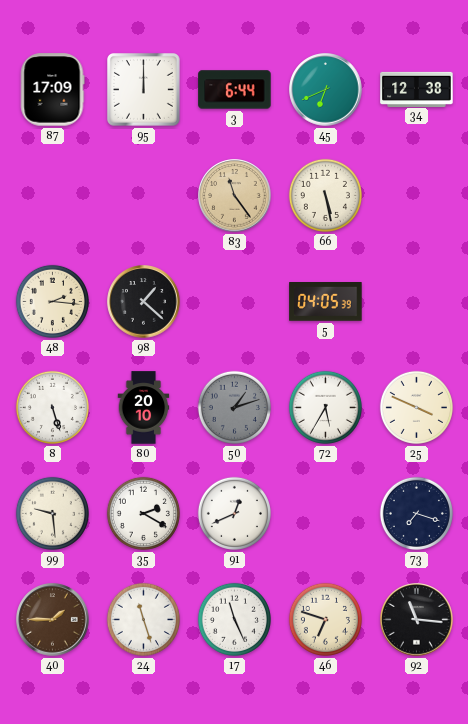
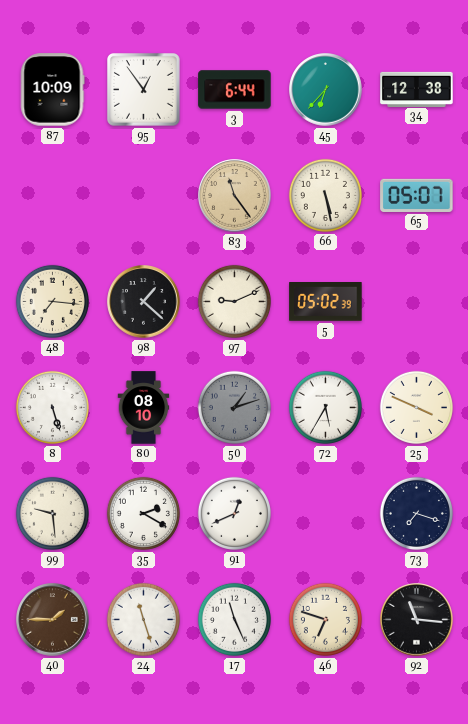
87: 17:09 -> 10:09 (52, 90)
95: 12:00 -> 12:54 (144, 90)
45: 6:41 -> 6:37 (326, 90)
65: none -> 05:07 (417, 195)
48: 2:16 -> 7:16 (52, 301)
97: none -> 9:11 (234, 301)
5: 04:05 -> 05:02 (326, 302)
80: 20:10 -> 08:10 (144, 408)
